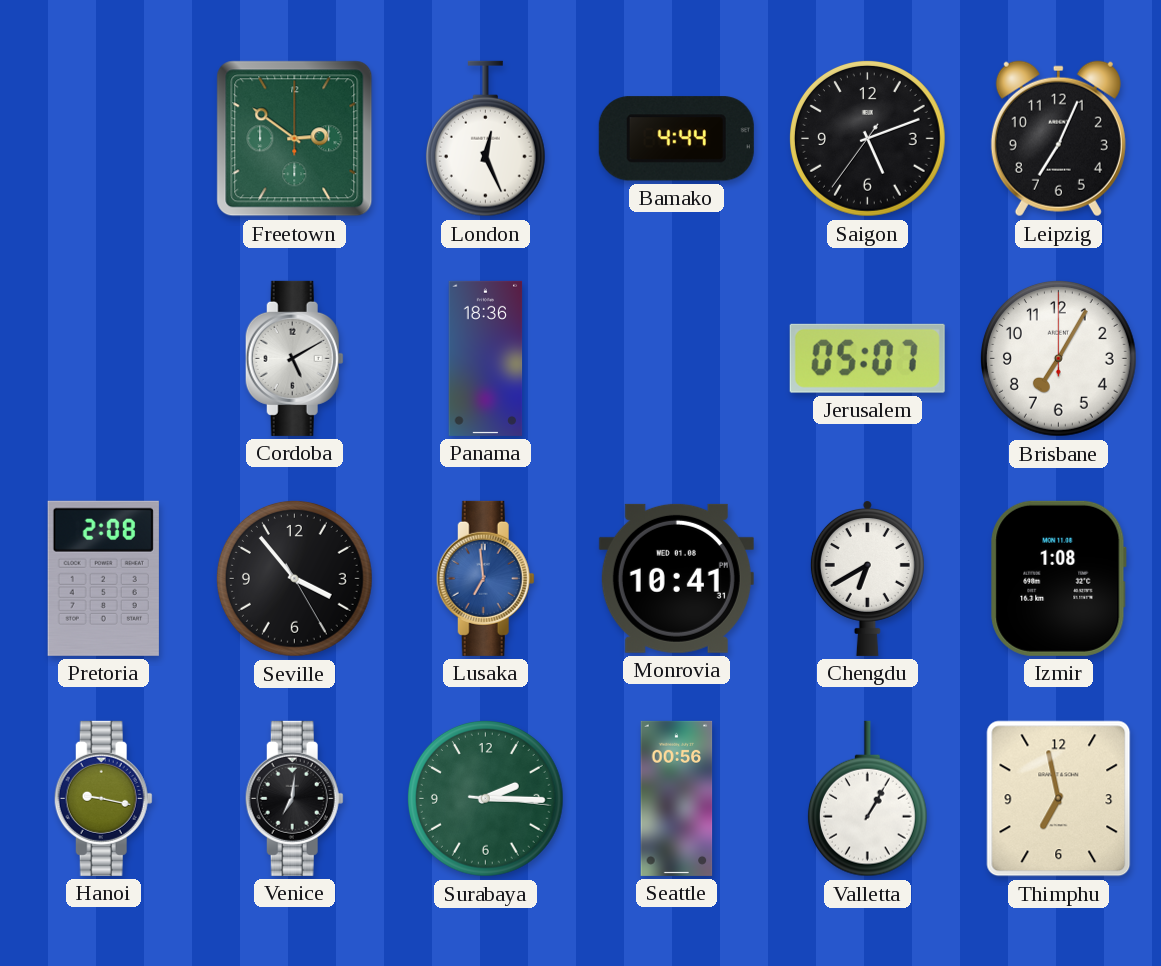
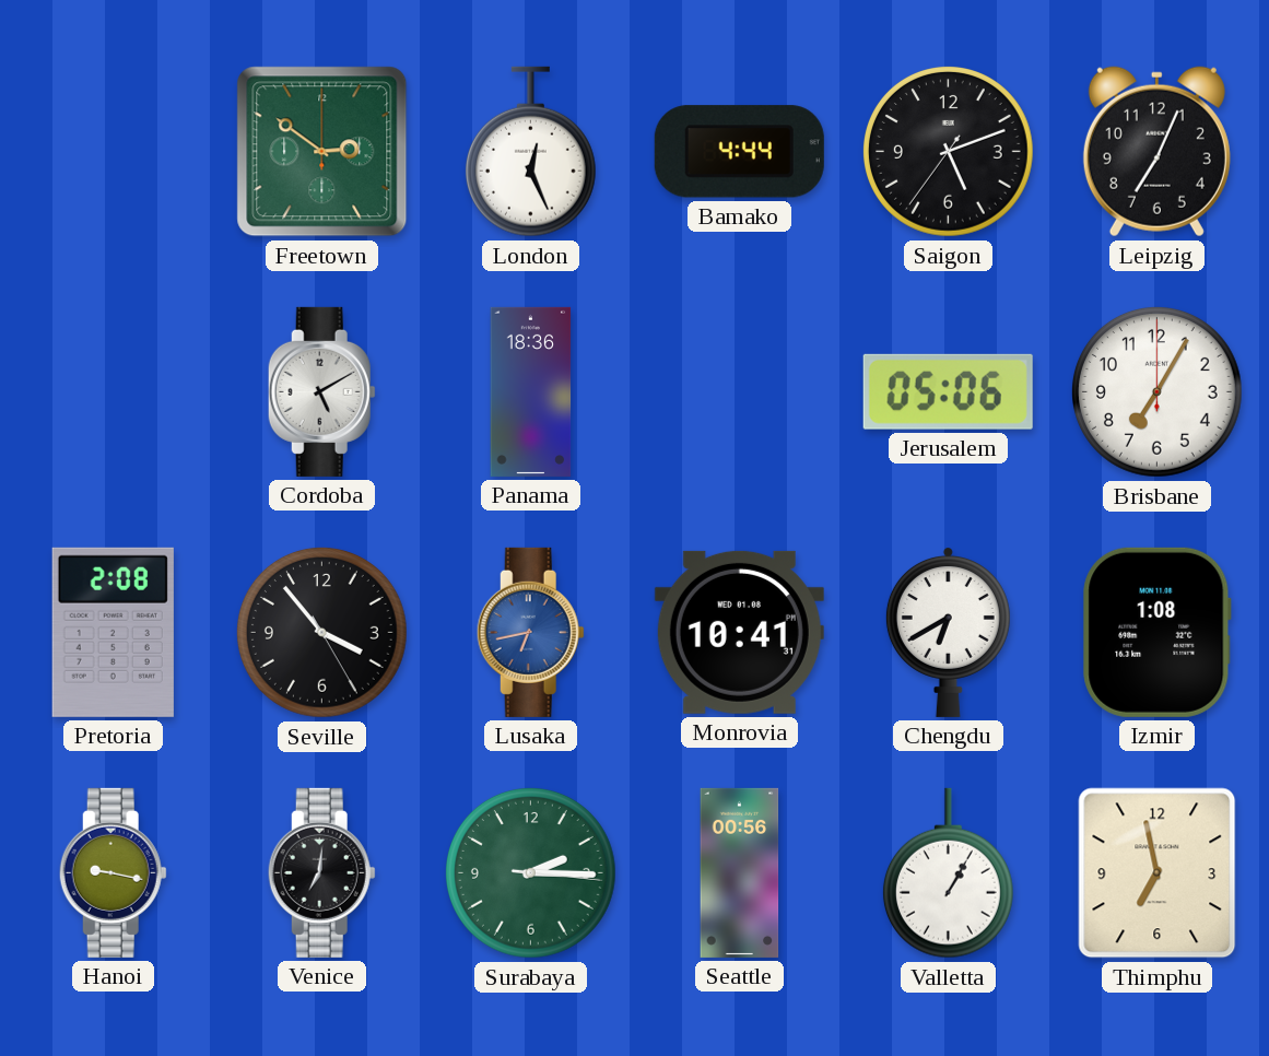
Jerusalem: 05:07 -> 05:06 (948, 391)
Lusaka: 6:59 -> 6:43 (530, 632)
